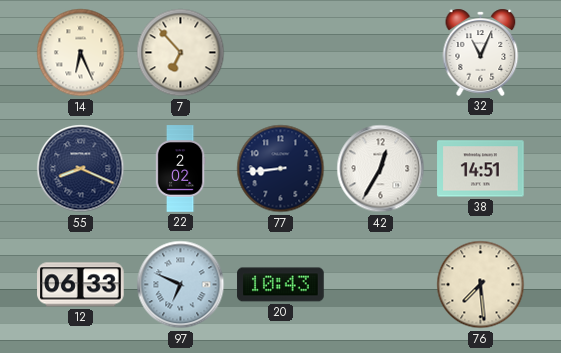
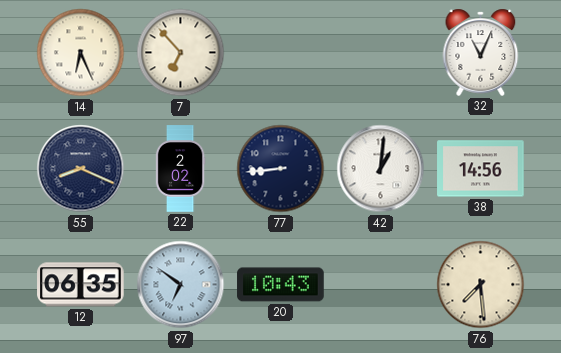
42: 12:35 -> 1:01 (381, 169)
38: 14:51 -> 14:56 (481, 169)
12: 06:33 -> 06:35 (81, 285)
97: 6:49 -> 6:51 (181, 285)
